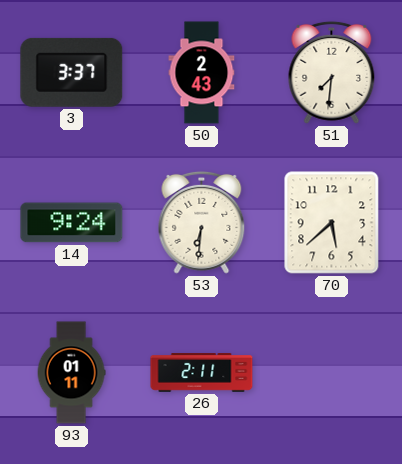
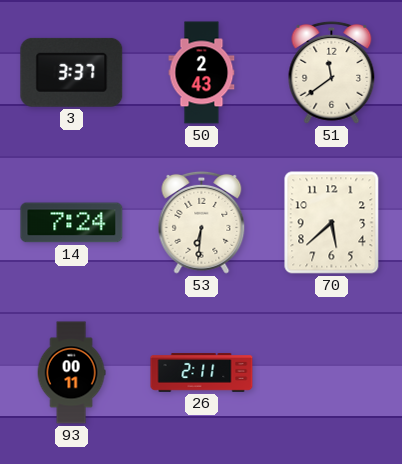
51: 7:31 -> 11:39 (332, 72)
14: 9:24 -> 7:24 (72, 223)
93: 01:11 -> 00:11 (71, 373)
